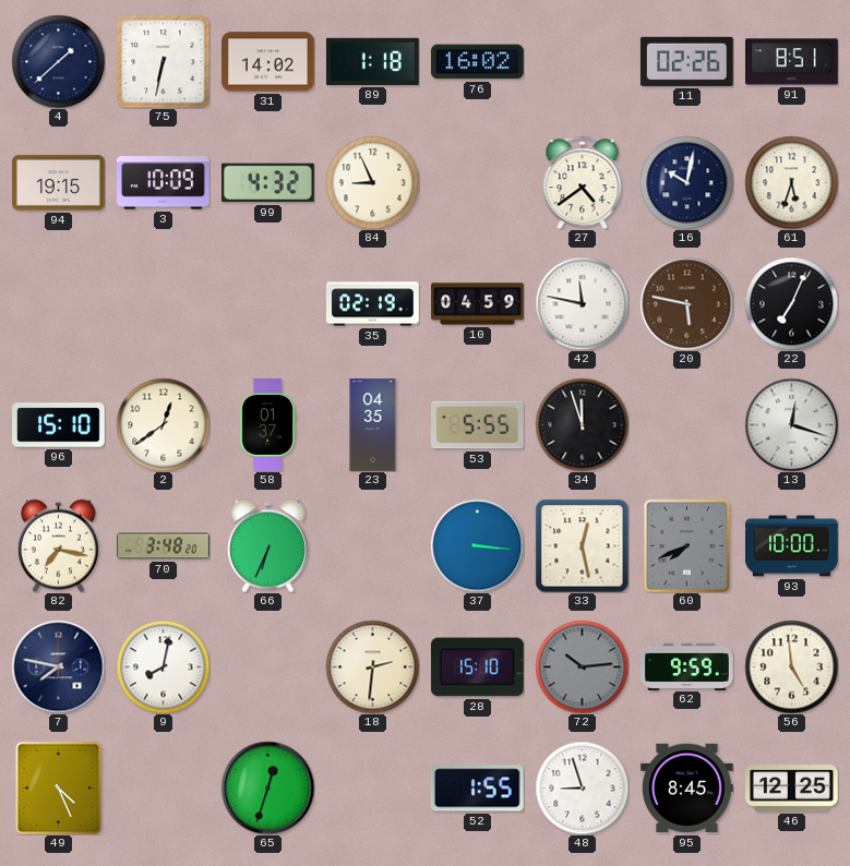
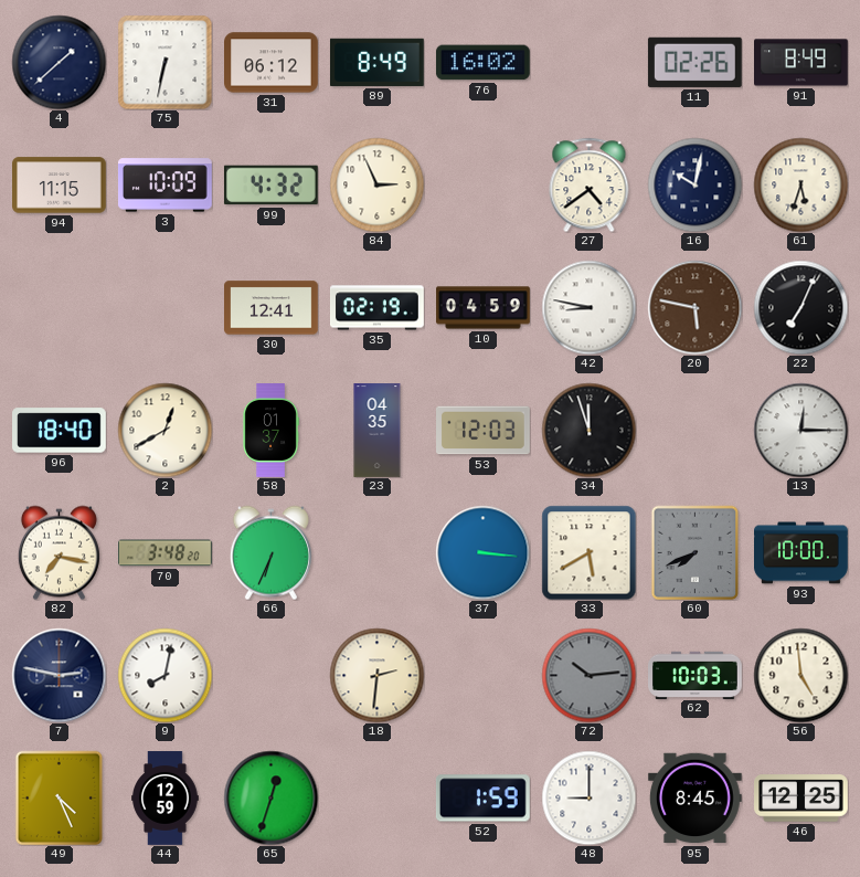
31: 14:02 -> 06:12 (272, 63)
89: 1:18 -> 8:49 (376, 62)
91: 8:51 -> 8:49 (801, 63)
94: 19:15 -> 11:15 (60, 186)
84: 8:56 -> 2:56 (376, 184)
30: none -> 12:41 (272, 308)
42: 11:47 -> 8:47 (588, 307)
96: 15:10 -> 18:40 (60, 431)
2: 12:39 -> 12:40 (164, 430)
53: 5:55 -> 12:03 (484, 431)
13: 12:18 -> 12:15 (800, 430)
33: 12:28 -> 5:40 (588, 552)
7: 7:47 -> 2:47 (59, 675)
28: 15:10 -> none (477, 667)
62: 9:59 -> 10:03 (696, 675)
44: none -> 12:59 (166, 799)
52: 1:55 -> 1:59 (482, 799)
48: 8:57 -> 9:00 (588, 797)
